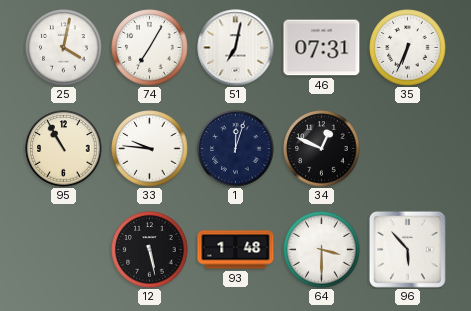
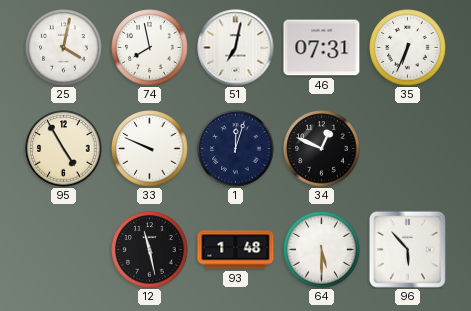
74: 7:05 -> 7:58 (150, 48)
95: 10:55 -> 4:55 (64, 149)
33: 9:46 -> 9:49 (150, 149)
12: 5:28 -> 11:28 (150, 250)
64: 3:30 -> 5:30 (322, 250)
